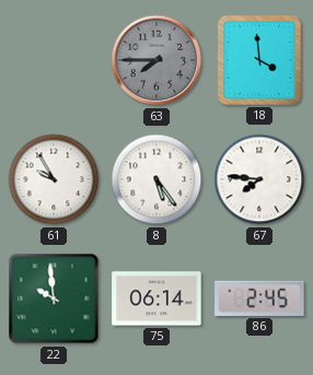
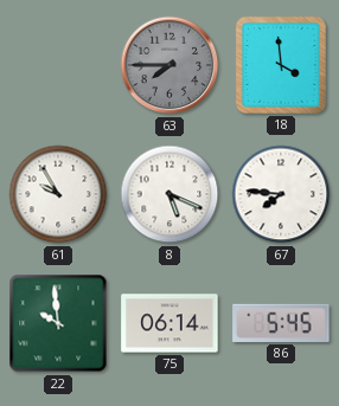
8: 5:24 -> 5:19 (170, 194)
86: 2:45 -> 5:45 (281, 323)
